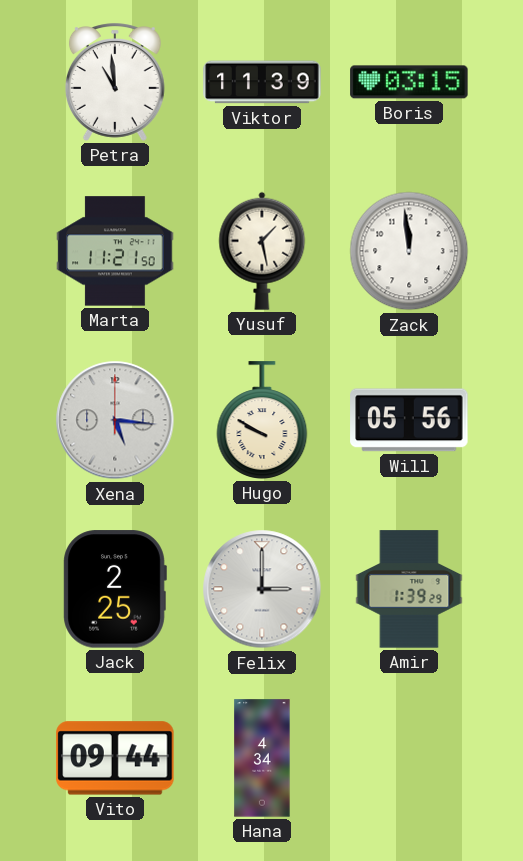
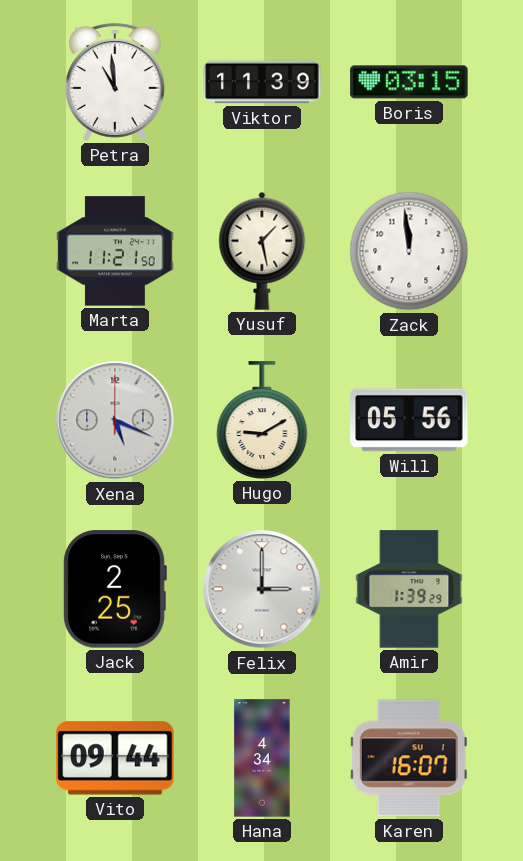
Xena: 5:16 -> 5:19 (115, 420)
Hugo: 9:50 -> 9:10 (262, 420)
Karen: none -> 16:07 (409, 758)
